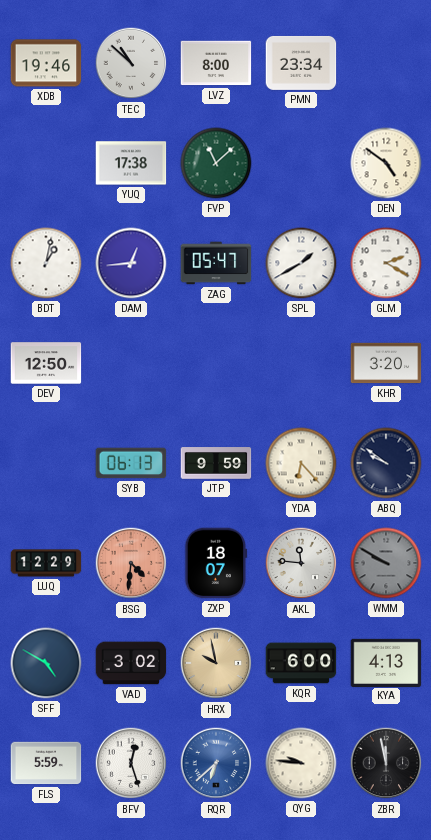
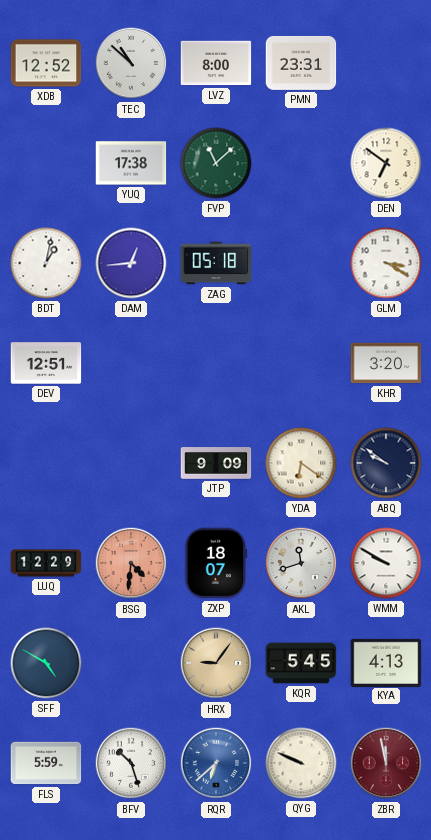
XDB: 19:46 -> 12:52 (46, 63)
PMN: 23:34 -> 23:31 (301, 63)
DEN: 4:51 -> 6:51 (386, 163)
ZAG: 05:47 -> 05:18 (216, 263)
SPL: 1:40 -> none (301, 263)
GLM: 2:20 -> 3:20 (386, 263)
DEV: 12:50 -> 12:51 (46, 363)
SYB: 06:13 -> none (131, 463)
JTP: 9:59 -> 9:09 (216, 463)
YDA: 6:23 -> 6:21 (301, 463)
AKL: 11:46 -> 11:42 (301, 563)
WMM dial: grey -> white (386, 563)
VAD: 3:02 -> none (131, 663)
HRX: 9:58 -> 9:06 (216, 663)
KQR: 6:00 -> 5:45 (301, 663)
BFV: 12:27 -> 10:27 (131, 763)
QYG: 9:46 -> 9:49 (301, 763)
ZBR dial: black -> burgundy (386, 763)
